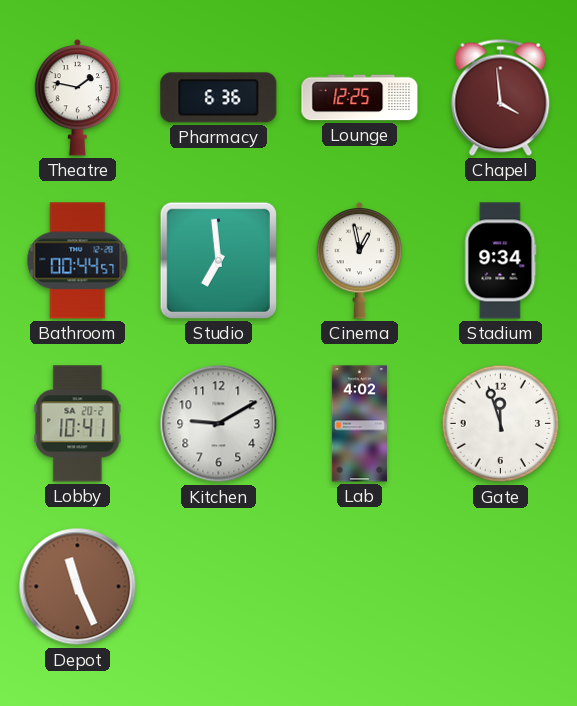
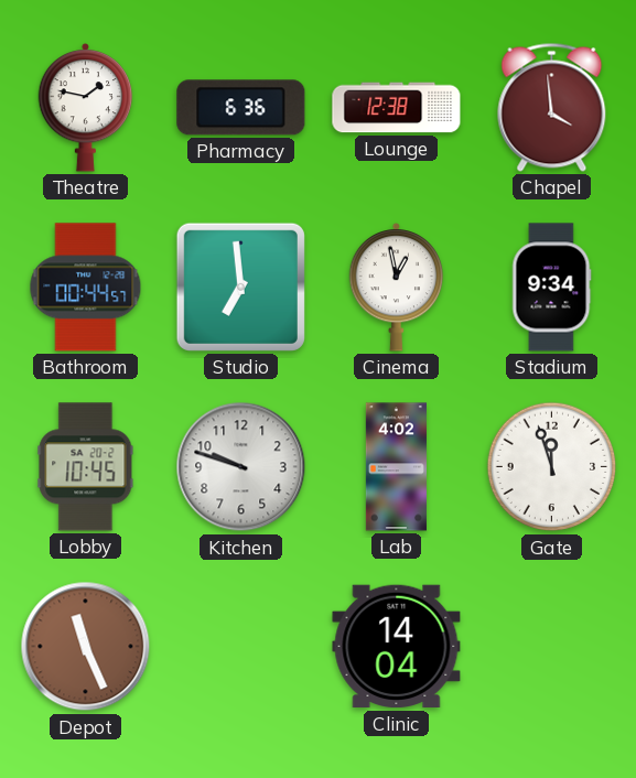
Lounge: 12:25 -> 12:38 (397, 108)
Lobby: 10:41 -> 10:45 (86, 467)
Kitchen: 9:10 -> 9:48 (241, 467)
Clinic: none -> 14:04 (397, 647)
